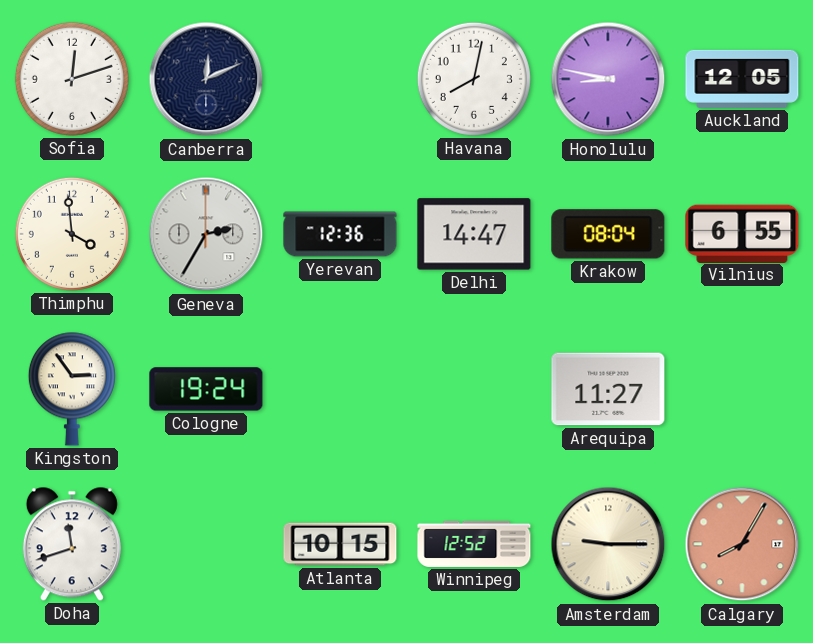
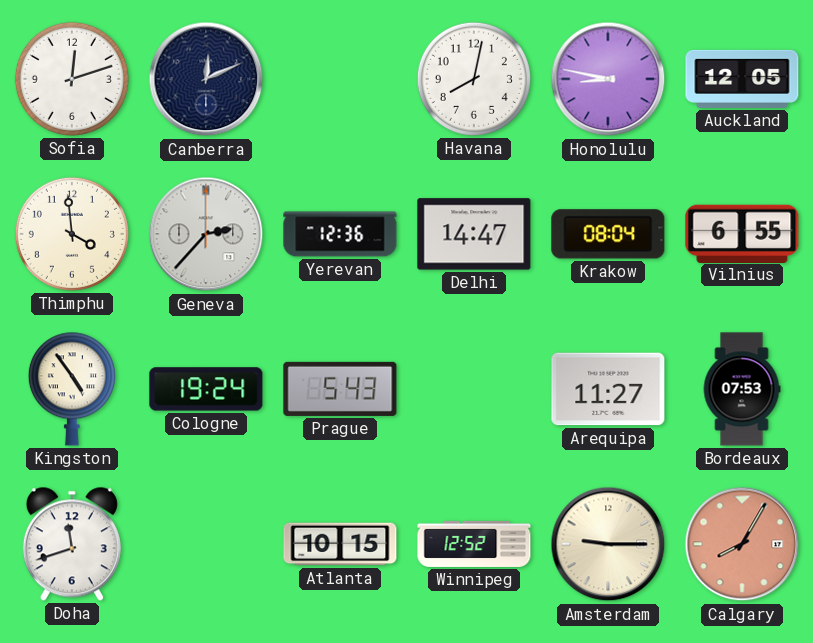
Geneva: 2:35 -> 2:37 (206, 234)
Kingston: 2:54 -> 4:54 (72, 389)
Prague: none -> 5:43 (340, 389)
Bordeaux: none -> 07:53 (742, 389)
